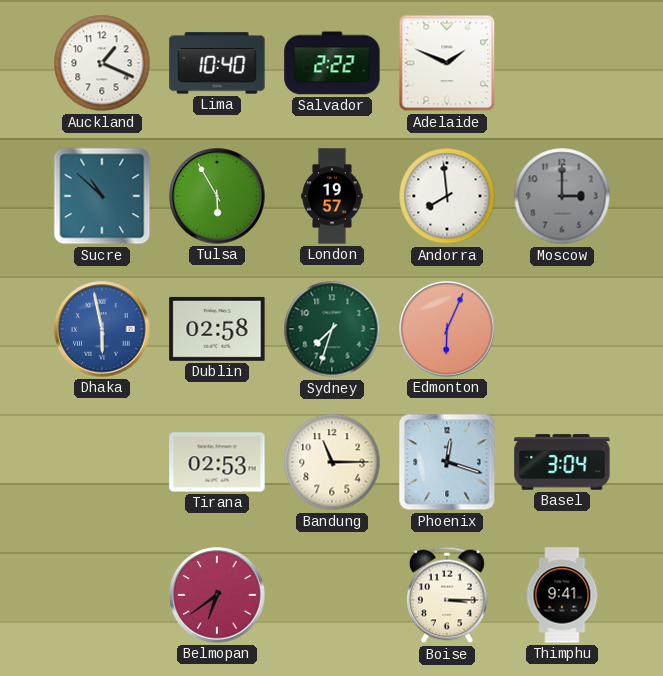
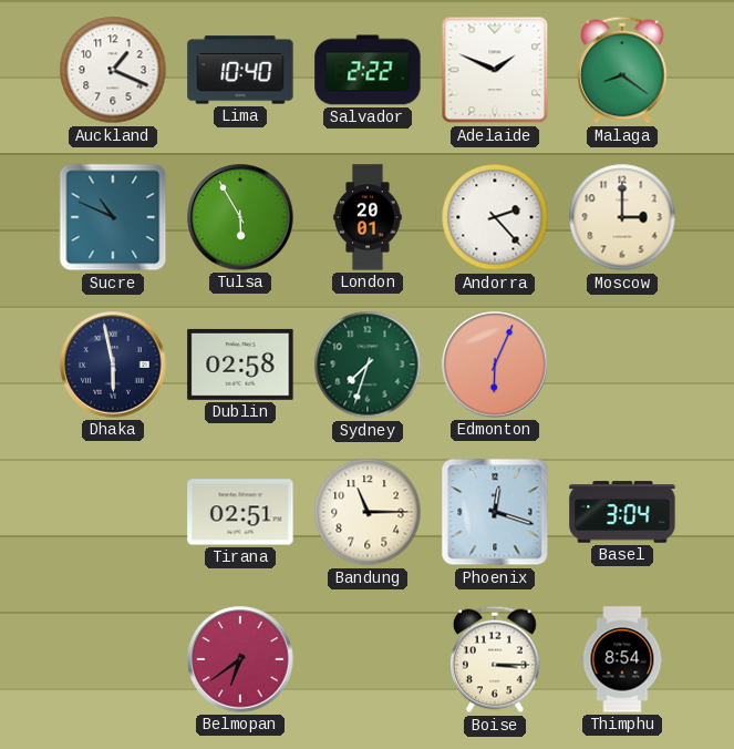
Malaga: none -> 8:21 (622, 70)
Sucre: 10:52 -> 10:49 (113, 217)
London: 19:57 -> 20:01 (368, 217)
Andorra: 7:59 -> 2:23 (495, 217)
Moscow dial: grey -> cream (622, 217)
Dhaka dial: blue -> navy (113, 365)
Tirana: 02:53 -> 02:51 (240, 512)
Thimphu: 9:41 -> 8:54 (622, 659)
